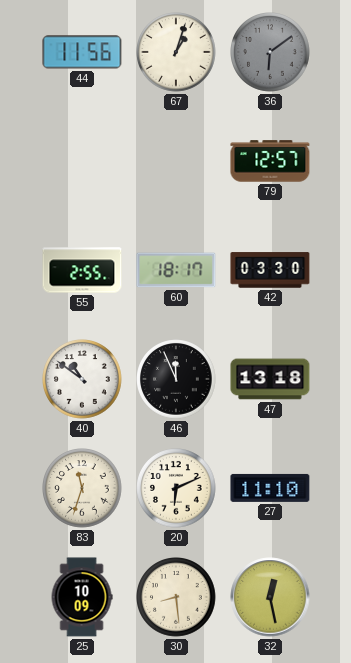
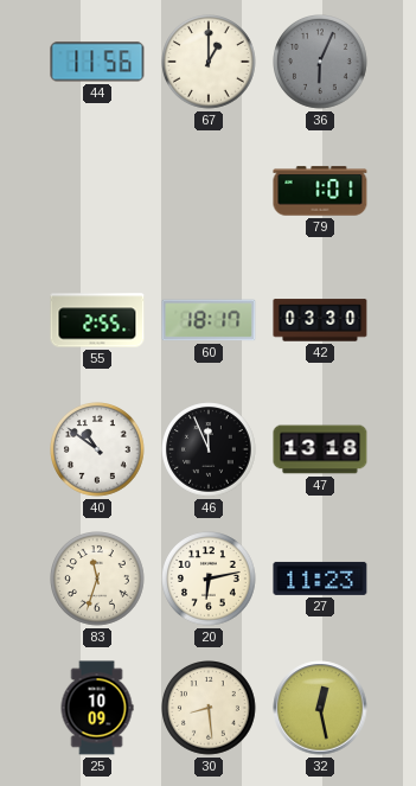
67: 1:03 -> 1:00 (210, 63)
36: 6:09 -> 6:04 (321, 63)
79: 12:57 -> 1:01 (320, 191)
20: 6:11 -> 6:13 (210, 580)
27: 11:10 -> 11:23 (320, 579)
